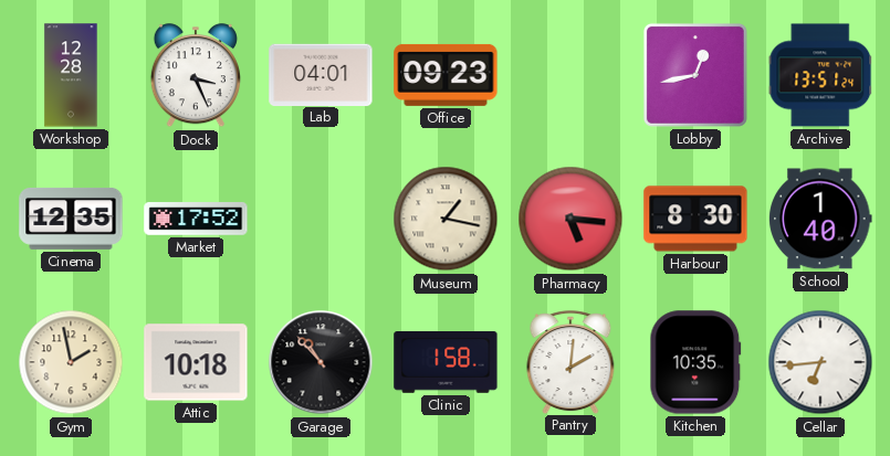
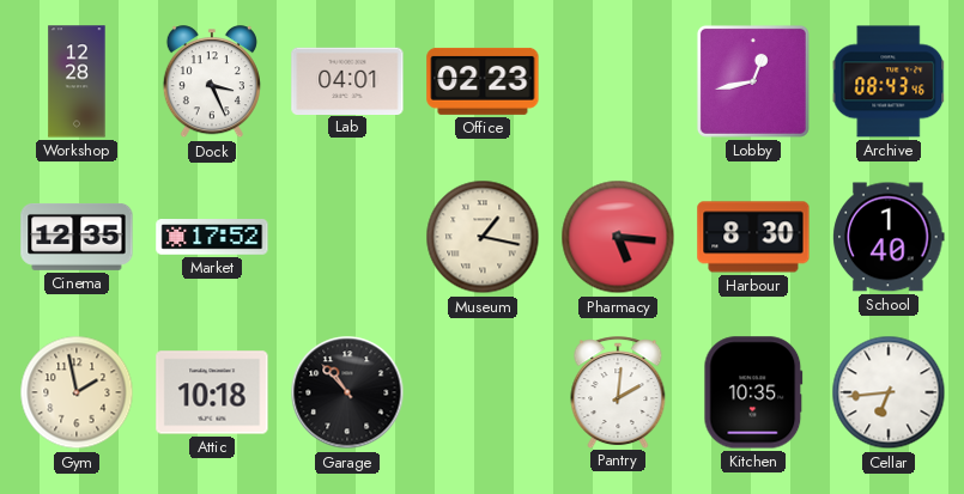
Office: 09:23 -> 02:23 (483, 81)
Archive: 13:51 -> 08:43 (889, 81)
Clinic: 1:58 -> none (446, 363)
